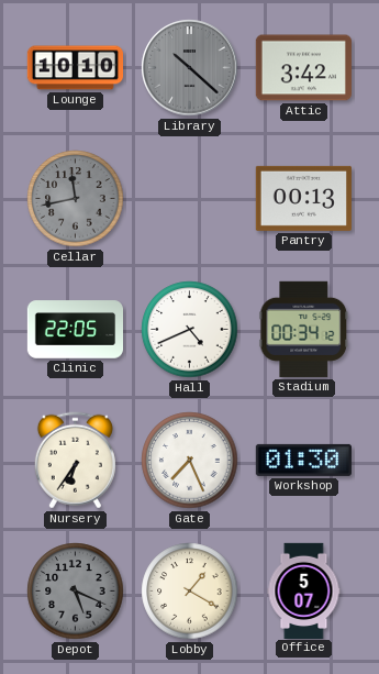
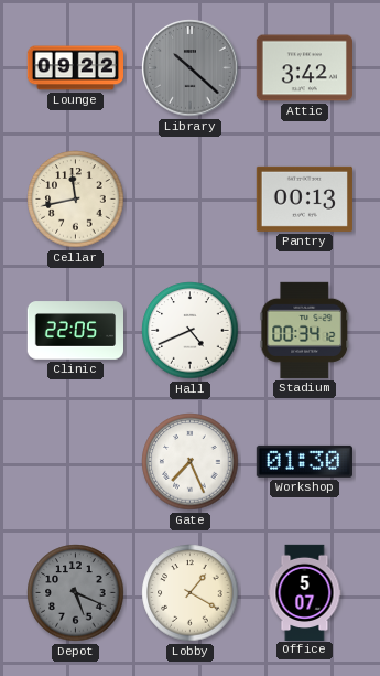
Lounge: 10:10 -> 09:22 (75, 68)
Cellar dial: grey -> cream (76, 200)
Nursery: 6:36 -> none (75, 461)
